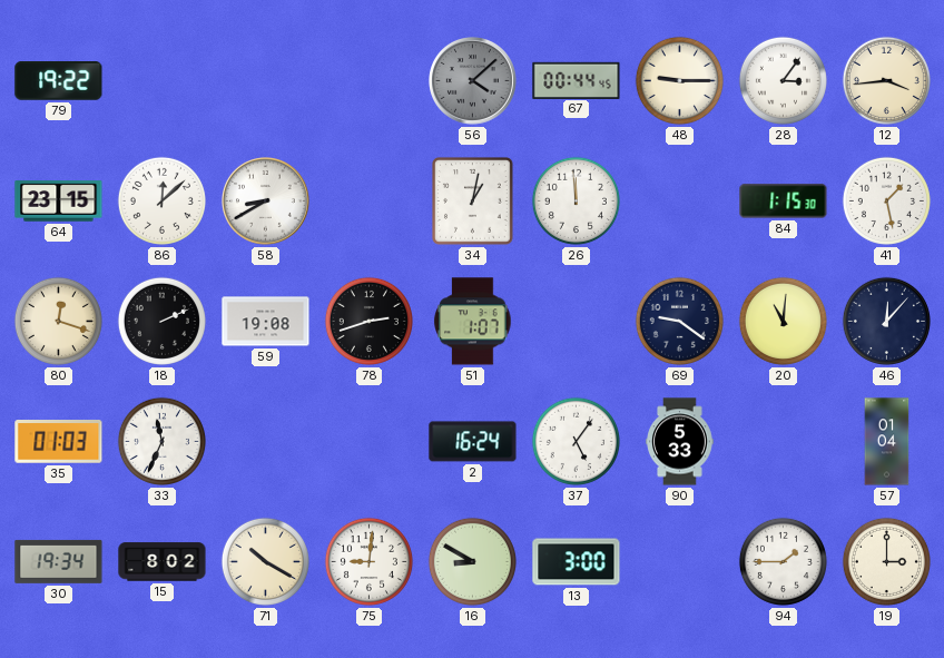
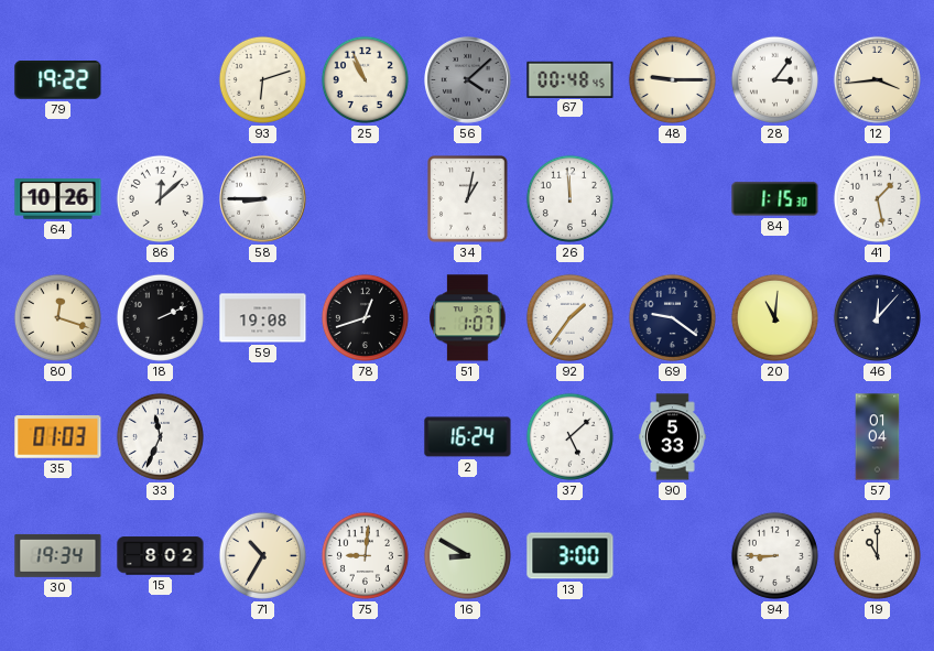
93: none -> 6:12 (262, 79)
25: none -> 10:56 (365, 79)
67: 00:44 -> 00:48 (571, 79)
64: 23:15 -> 10:26 (58, 199)
58: 8:40 -> 8:45 (263, 199)
78: 2:42 -> 12:42 (365, 317)
92: none -> 1:36 (569, 317)
37: 5:06 -> 5:08 (569, 436)
71: 10:20 -> 10:35 (262, 555)
94: 1:45 -> 8:45 (774, 555)
19: 3:00 -> 11:00 (877, 555)
